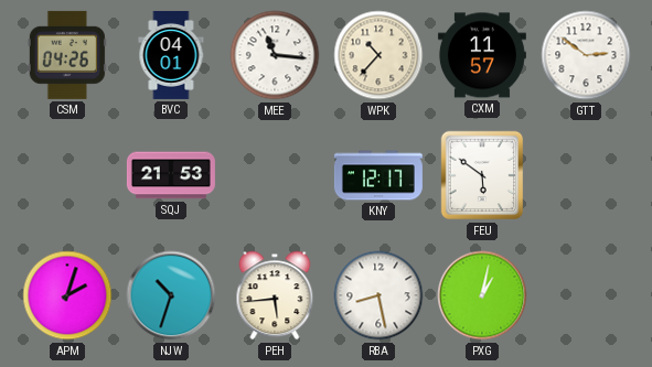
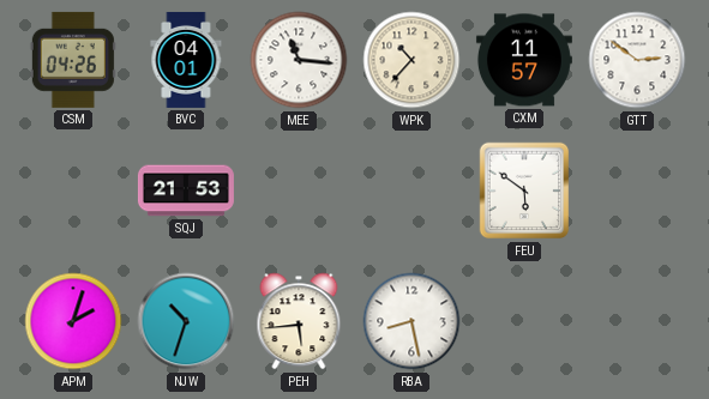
KNY: 12:17 -> none (378, 175)
PXG: 1:02 -> none (482, 295)
